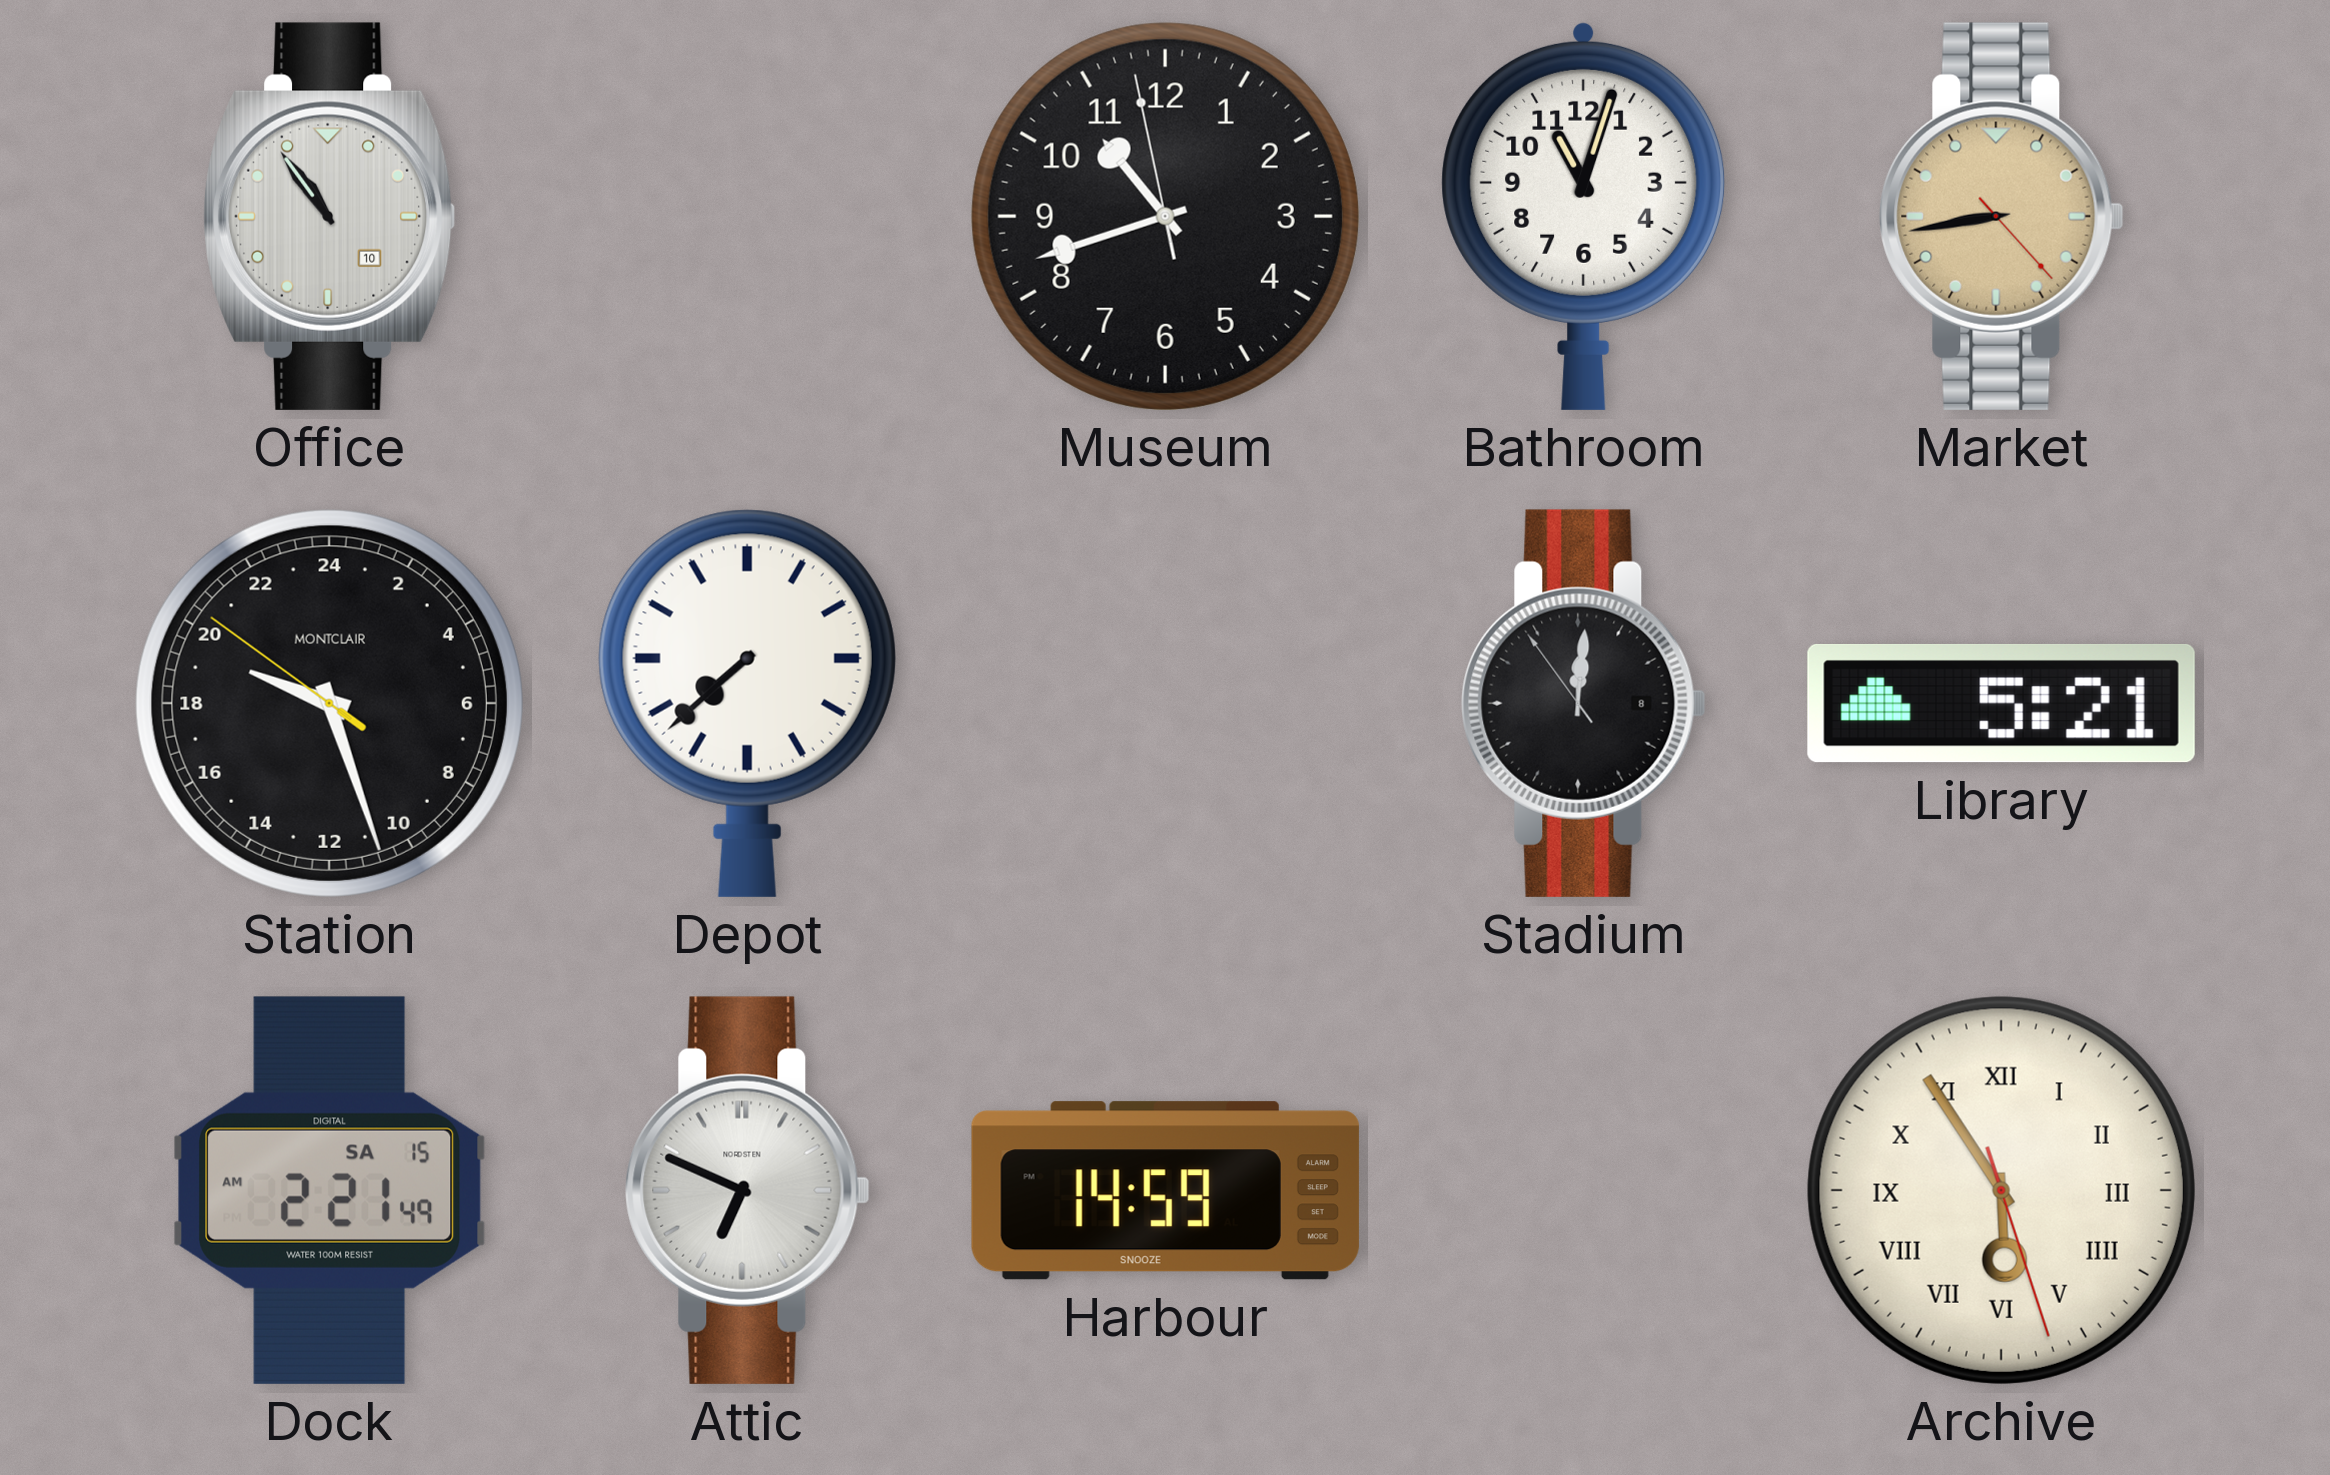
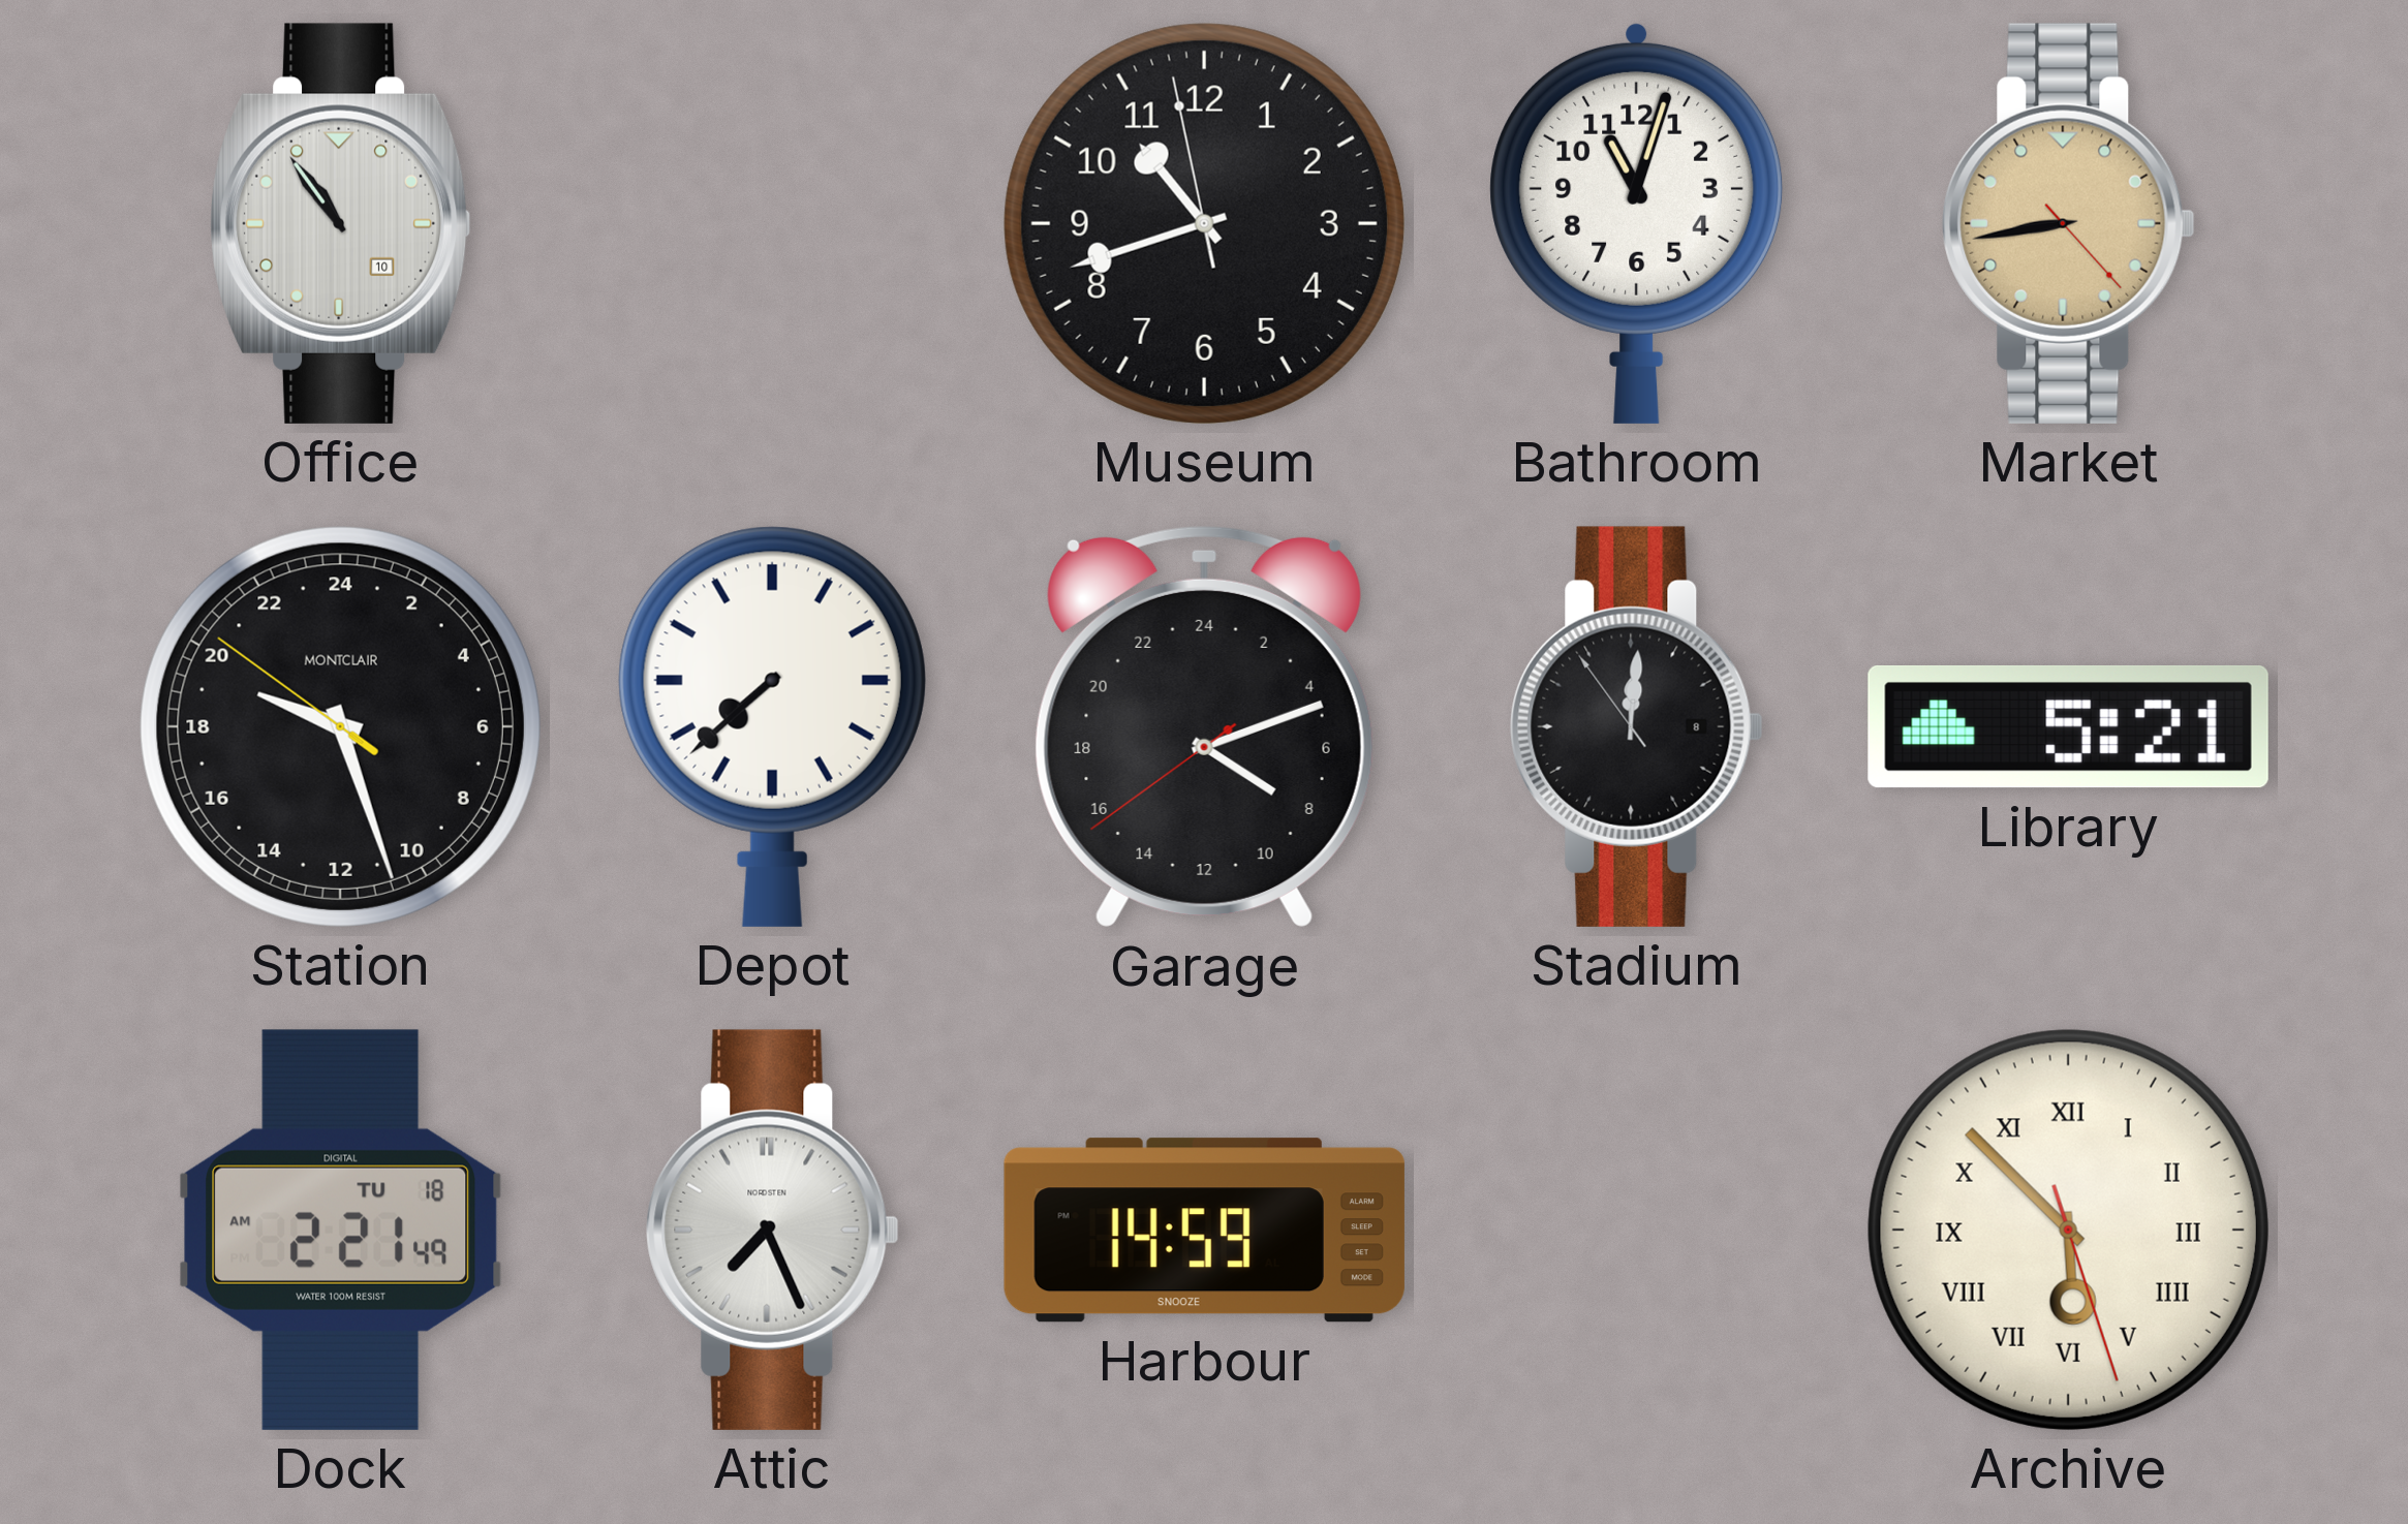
Garage: none -> 8:11 (1204, 726)
Dock date: SA 15 -> TU 18 (341, 1230)
Attic: 6:49 -> 7:26 (773, 1230)
Archive: 5:54 -> 5:52 (2068, 1230)
